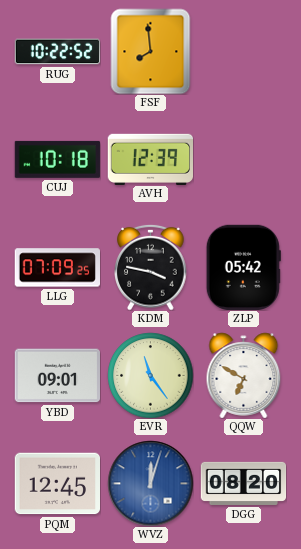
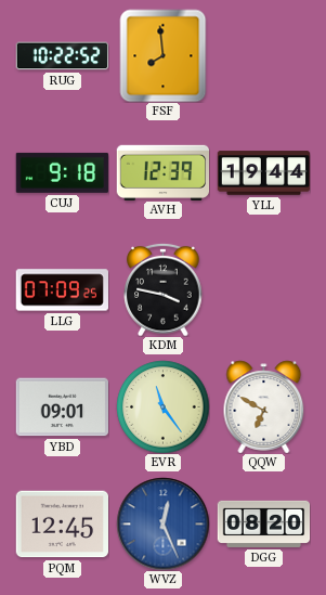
CUJ: 10:18 -> 9:18 (62, 172)
YLL: none -> 19:44 (263, 173)
ZLP: 05:42 -> none (243, 267)
WVZ: 12:03 -> 12:26 (162, 523)
